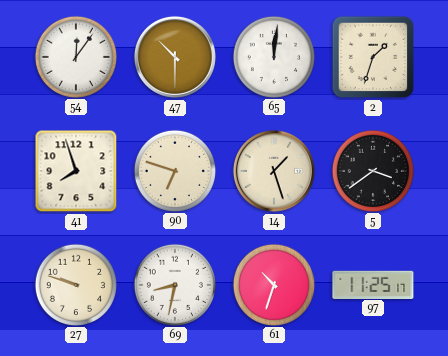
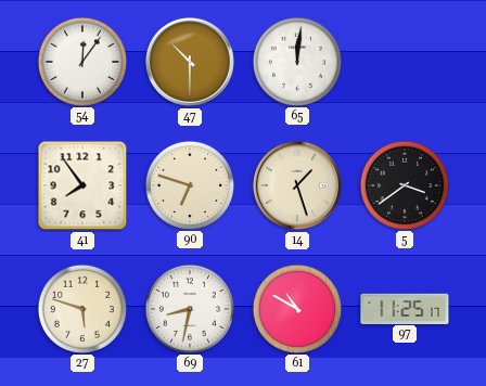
2: 1:33 -> none (373, 57)
41: 7:57 -> 7:54 (82, 185)
27: 9:48 -> 5:48 (81, 308)
61: 10:33 -> 10:50 (296, 308)
